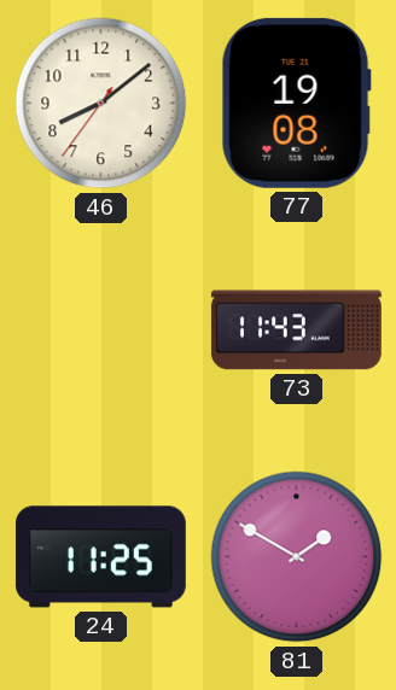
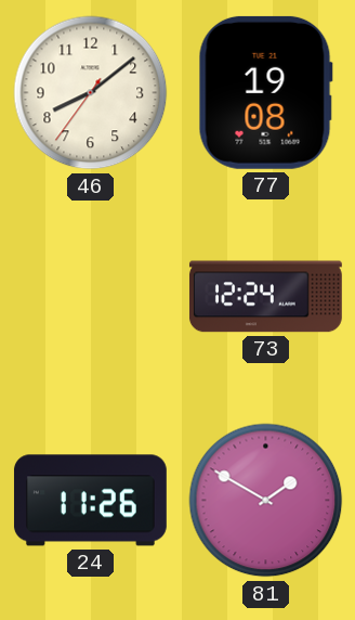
73: 11:43 -> 12:24 (265, 297)
24: 11:25 -> 11:26 (90, 501)
